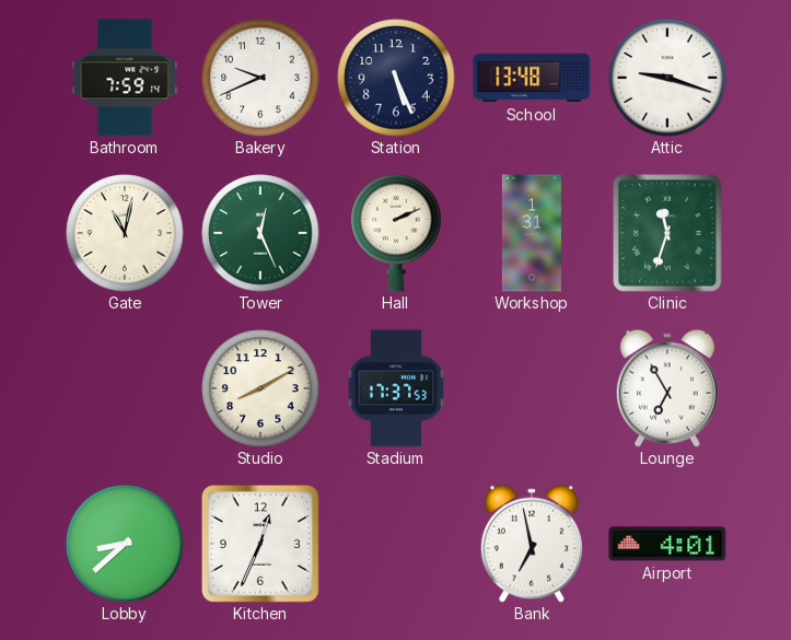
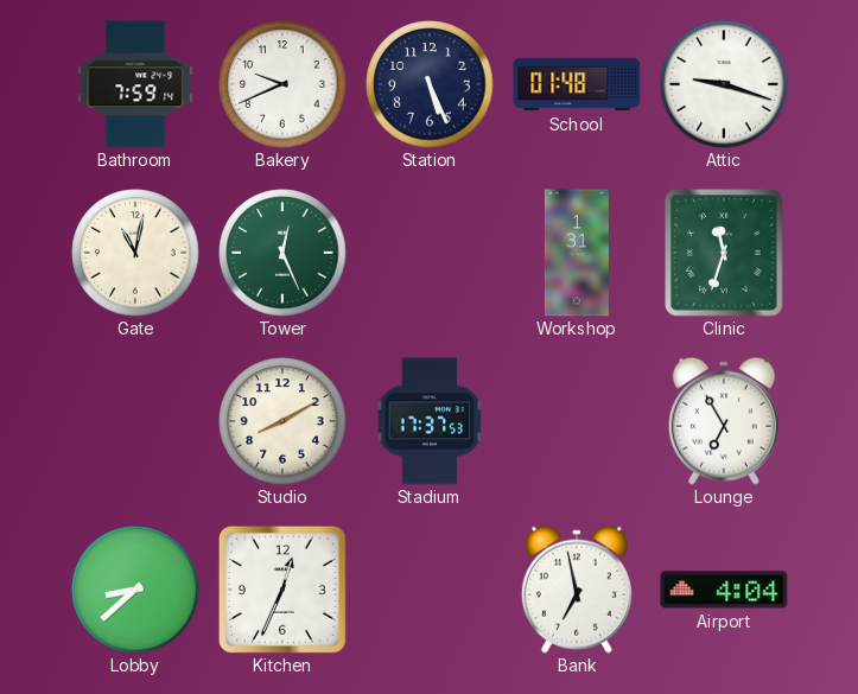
School: 13:48 -> 01:48 (577, 84)
Hall: 2:11 -> none (396, 233)
Airport: 4:01 -> 4:04 (724, 590)
